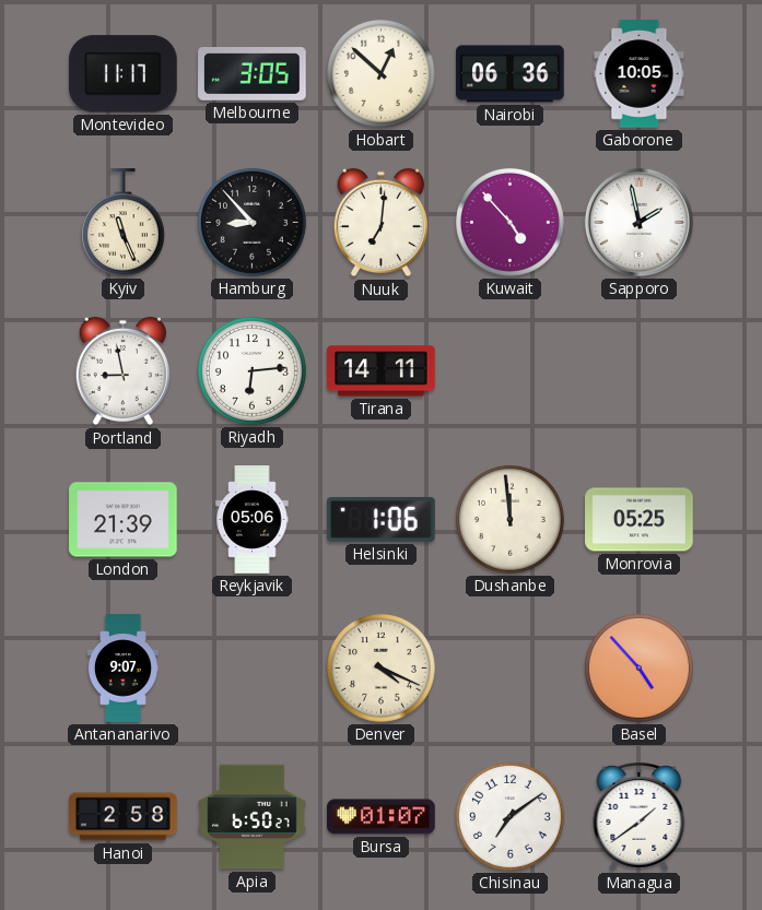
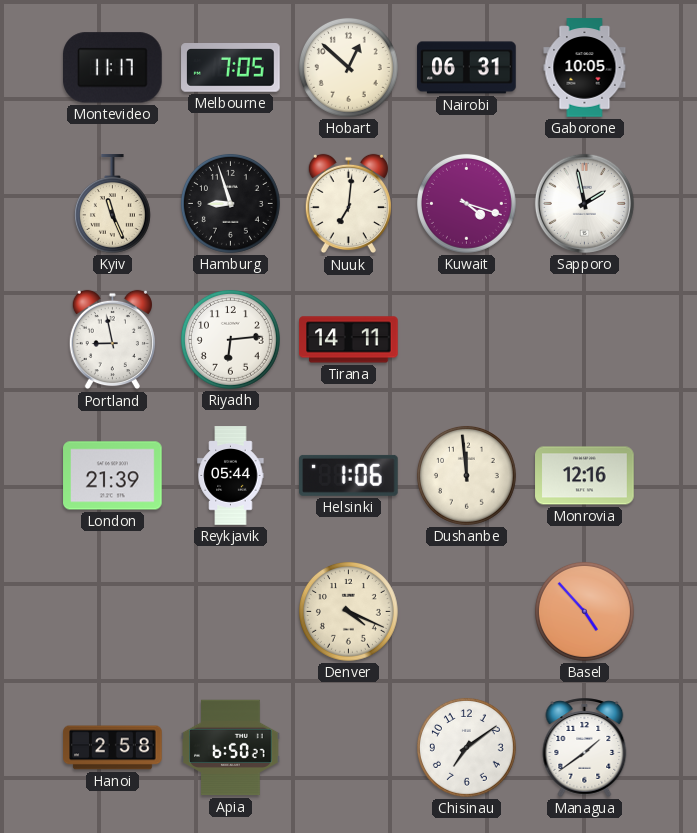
Melbourne: 3:05 -> 7:05 (231, 68)
Nairobi: 06:36 -> 06:31 (467, 68)
Hamburg: 8:53 -> 8:57 (230, 203)
Kuwait: 4:53 -> 4:18 (466, 203)
Reykjavik: 05:06 -> 05:44 (231, 476)
Monrovia: 05:25 -> 12:16 (585, 476)
Antananarivo: 9:07 -> none (122, 669)
Bursa: 01:07 -> none (382, 817)
